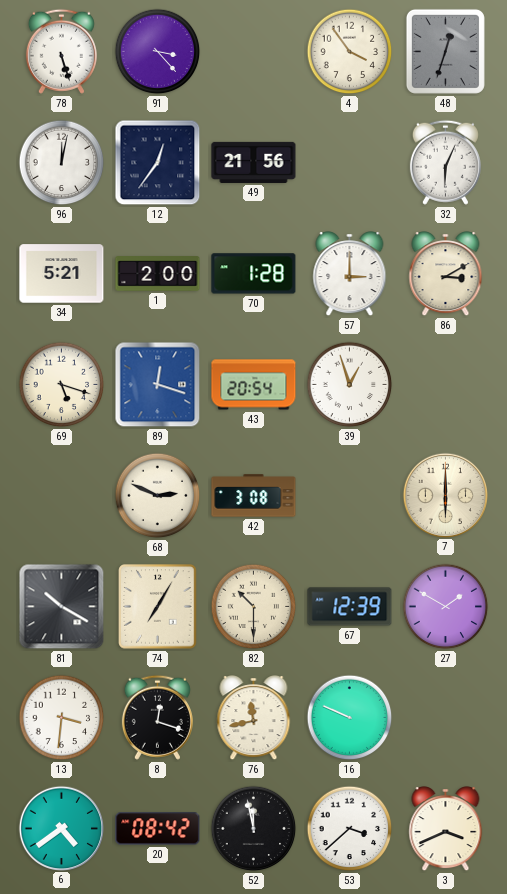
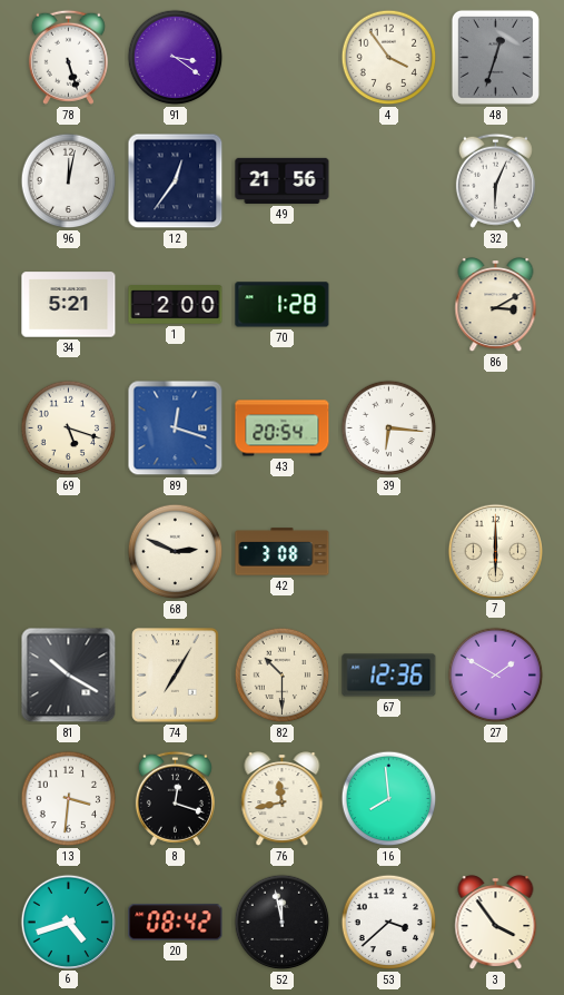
91: 3:23 -> 3:21 (176, 58)
57: 3:00 -> none (350, 274)
39: 12:57 -> 6:16 (389, 428)
67: 12:39 -> 12:36 (389, 676)
16: 9:49 -> 7:59 (389, 799)
6: 4:39 -> 4:42 (68, 922)
3: 3:41 -> 3:54 (496, 923)
